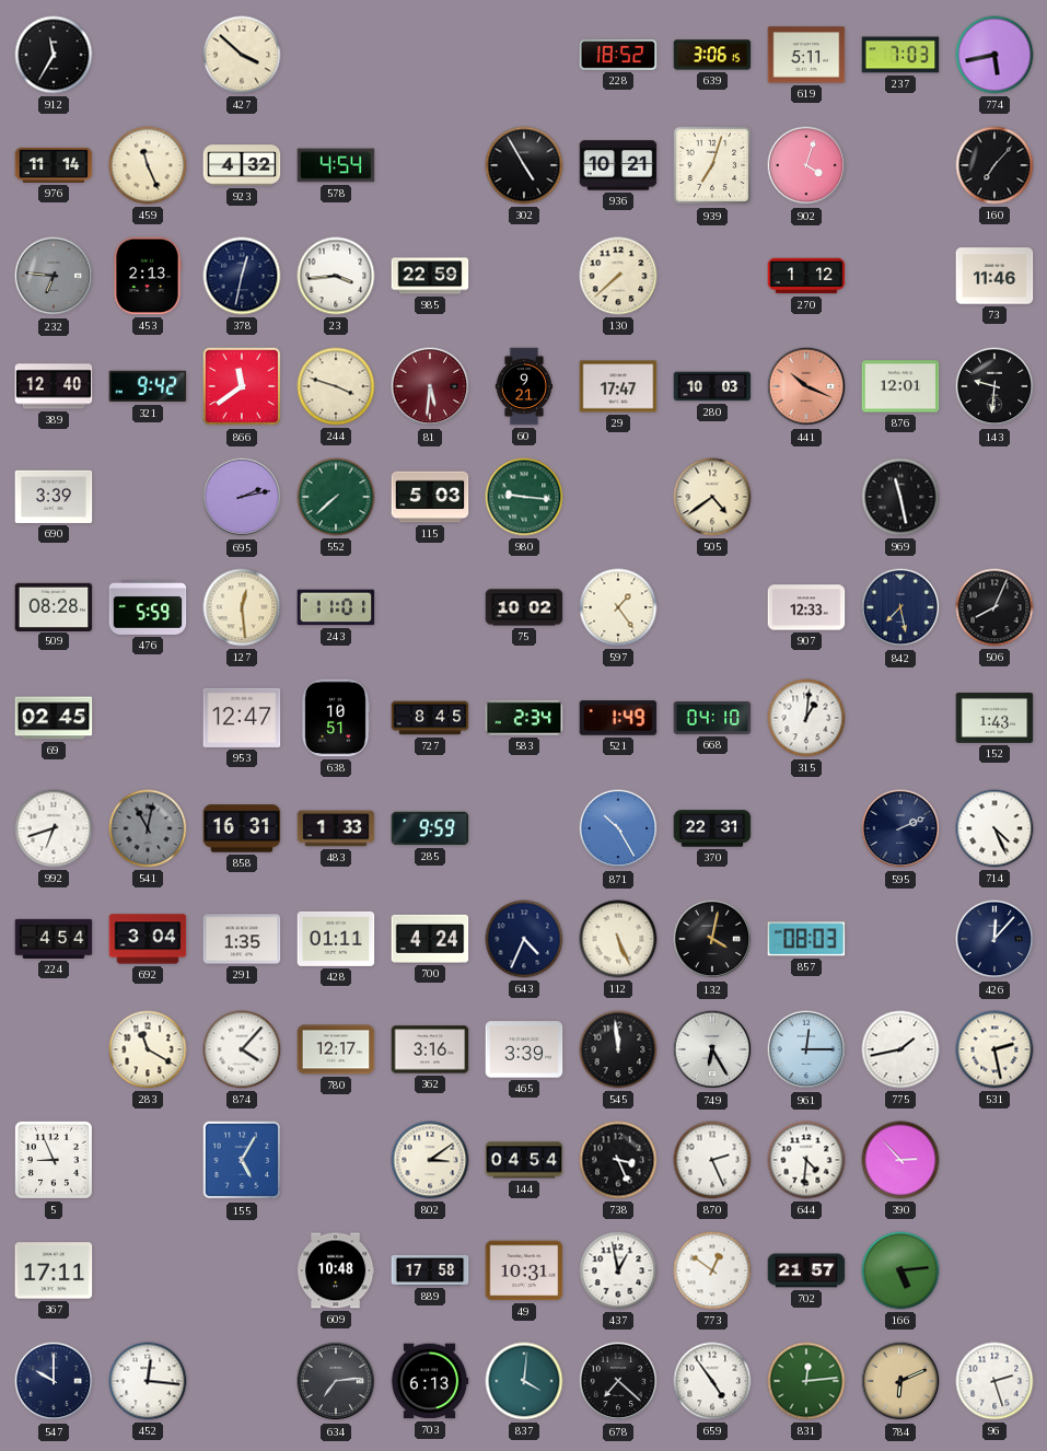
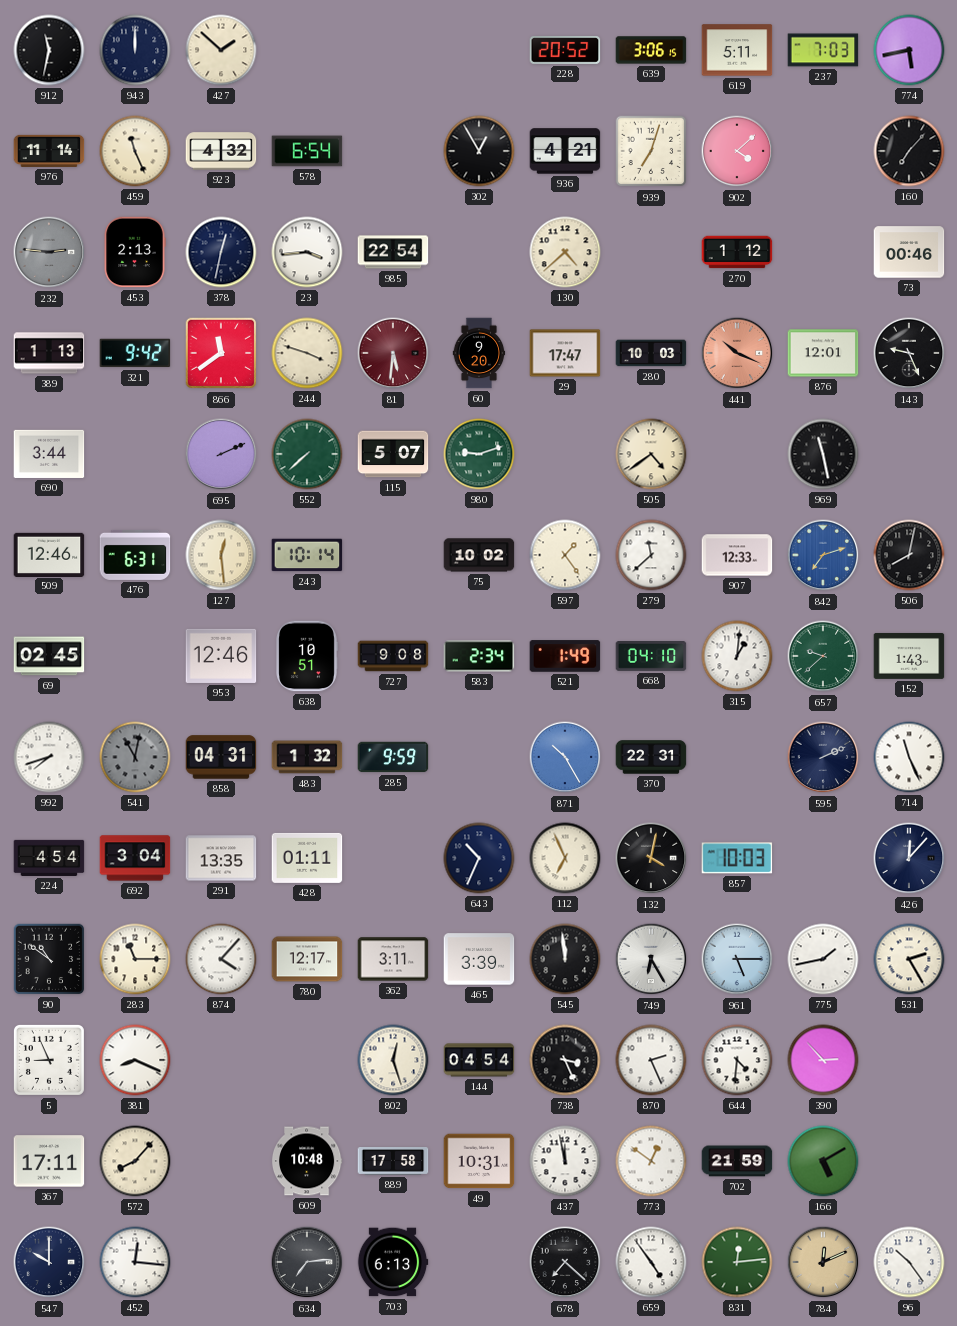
912: 11:35 -> 11:32 (49, 50)
943: none -> 12:00 (135, 50)
427: 3:52 -> 1:52 (221, 50)
228: 18:52 -> 20:52 (565, 51)
578: 4:54 -> 6:54 (307, 151)
302: 4:55 -> 12:55 (479, 151)
936: 10:21 -> 4:21 (565, 151)
902: 4:03 -> 4:08 (737, 151)
232: 6:46 -> 2:46 (49, 252)
985: 22:59 -> 22:54 (393, 252)
130: 7:38 -> 4:38 (565, 252)
73: 11:46 -> 00:46 (909, 252)
389: 12:40 -> 1:13 (49, 353)
60: 9:21 -> 9:20 (479, 353)
143: 9:31 -> 9:26 (909, 353)
690: 3:39 -> 3:44 (49, 454)
695: 2:13 -> 2:11 (221, 454)
115: 5:03 -> 5:07 (393, 454)
980: 9:16 -> 9:12 (479, 454)
509: 08:28 -> 12:46 (49, 554)
476: 5:59 -> 6:31 (135, 555)
243: 11:01 -> 10:14 (307, 555)
279: none -> 11:38 (651, 555)
842: 7:28 -> 7:12 (823, 555)
842 dial: navy -> blue (823, 555)
506: 8:04 -> 8:02 (909, 555)
953: 12:47 -> 12:46 (221, 656)
727: 8:45 -> 9:08 (393, 656)
657: none -> 9:38 (823, 656)
992: 6:42 -> 7:42 (49, 757)
858: 16:31 -> 04:31 (221, 757)
483: 1:33 -> 1:32 (307, 757)
714: 4:26 -> 11:26 (909, 757)
291: 1:35 -> 13:35 (221, 858)
700: 4:24 -> none (430, 939)
643: 4:34 -> 10:34 (479, 858)
112: 5:26 -> 6:56 (565, 858)
857: 08:03 -> 10:03 (737, 858)
90: none -> 10:51 (49, 959)
283: 11:20 -> 11:15 (135, 959)
362: 3:16 -> 3:11 (393, 959)
961: 12:15 -> 5:15 (737, 959)
531: 2:28 -> 2:25 (909, 959)
381: none -> 8:19 (135, 1060)
155: 5:05 -> none (242, 1160)
802: 3:09 -> 12:27 (393, 1060)
572: none -> 8:07 (135, 1161)
437: 12:58 -> 11:58 (565, 1161)
702: 21:57 -> 21:59 (737, 1161)
166: 5:14 -> 5:10 (823, 1161)
837: 4:01 -> none (524, 1381)
784: 6:11 -> 12:11 (823, 1262)
96: 2:27 -> 10:24 (909, 1262)
